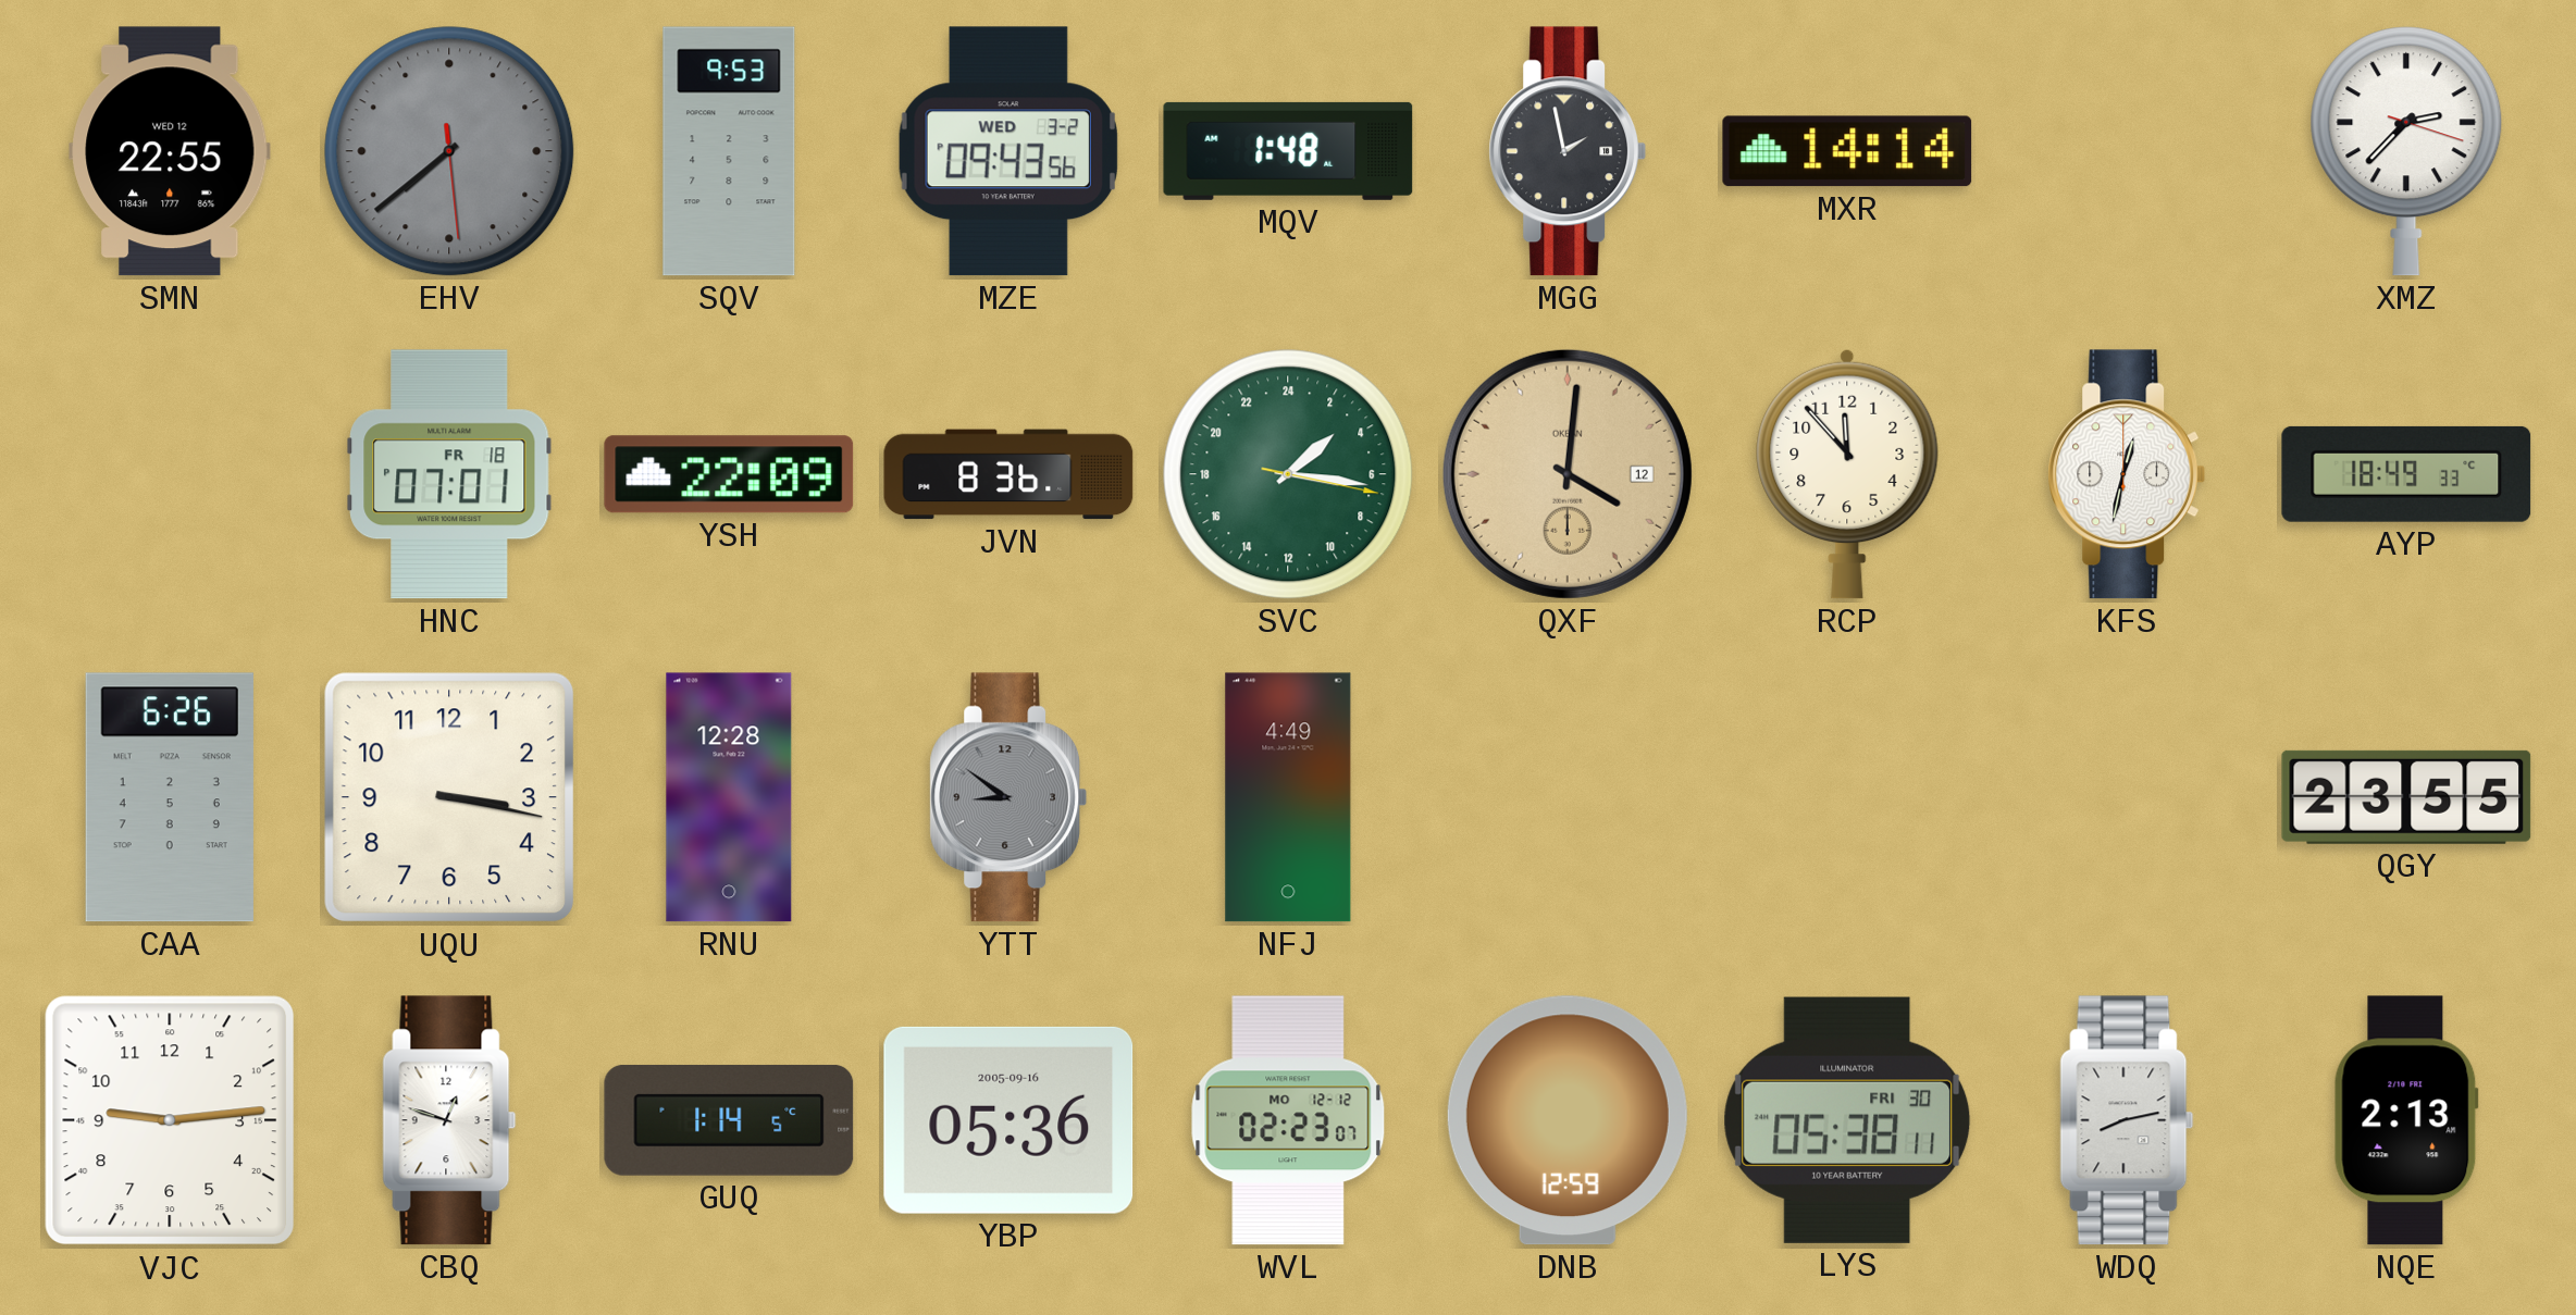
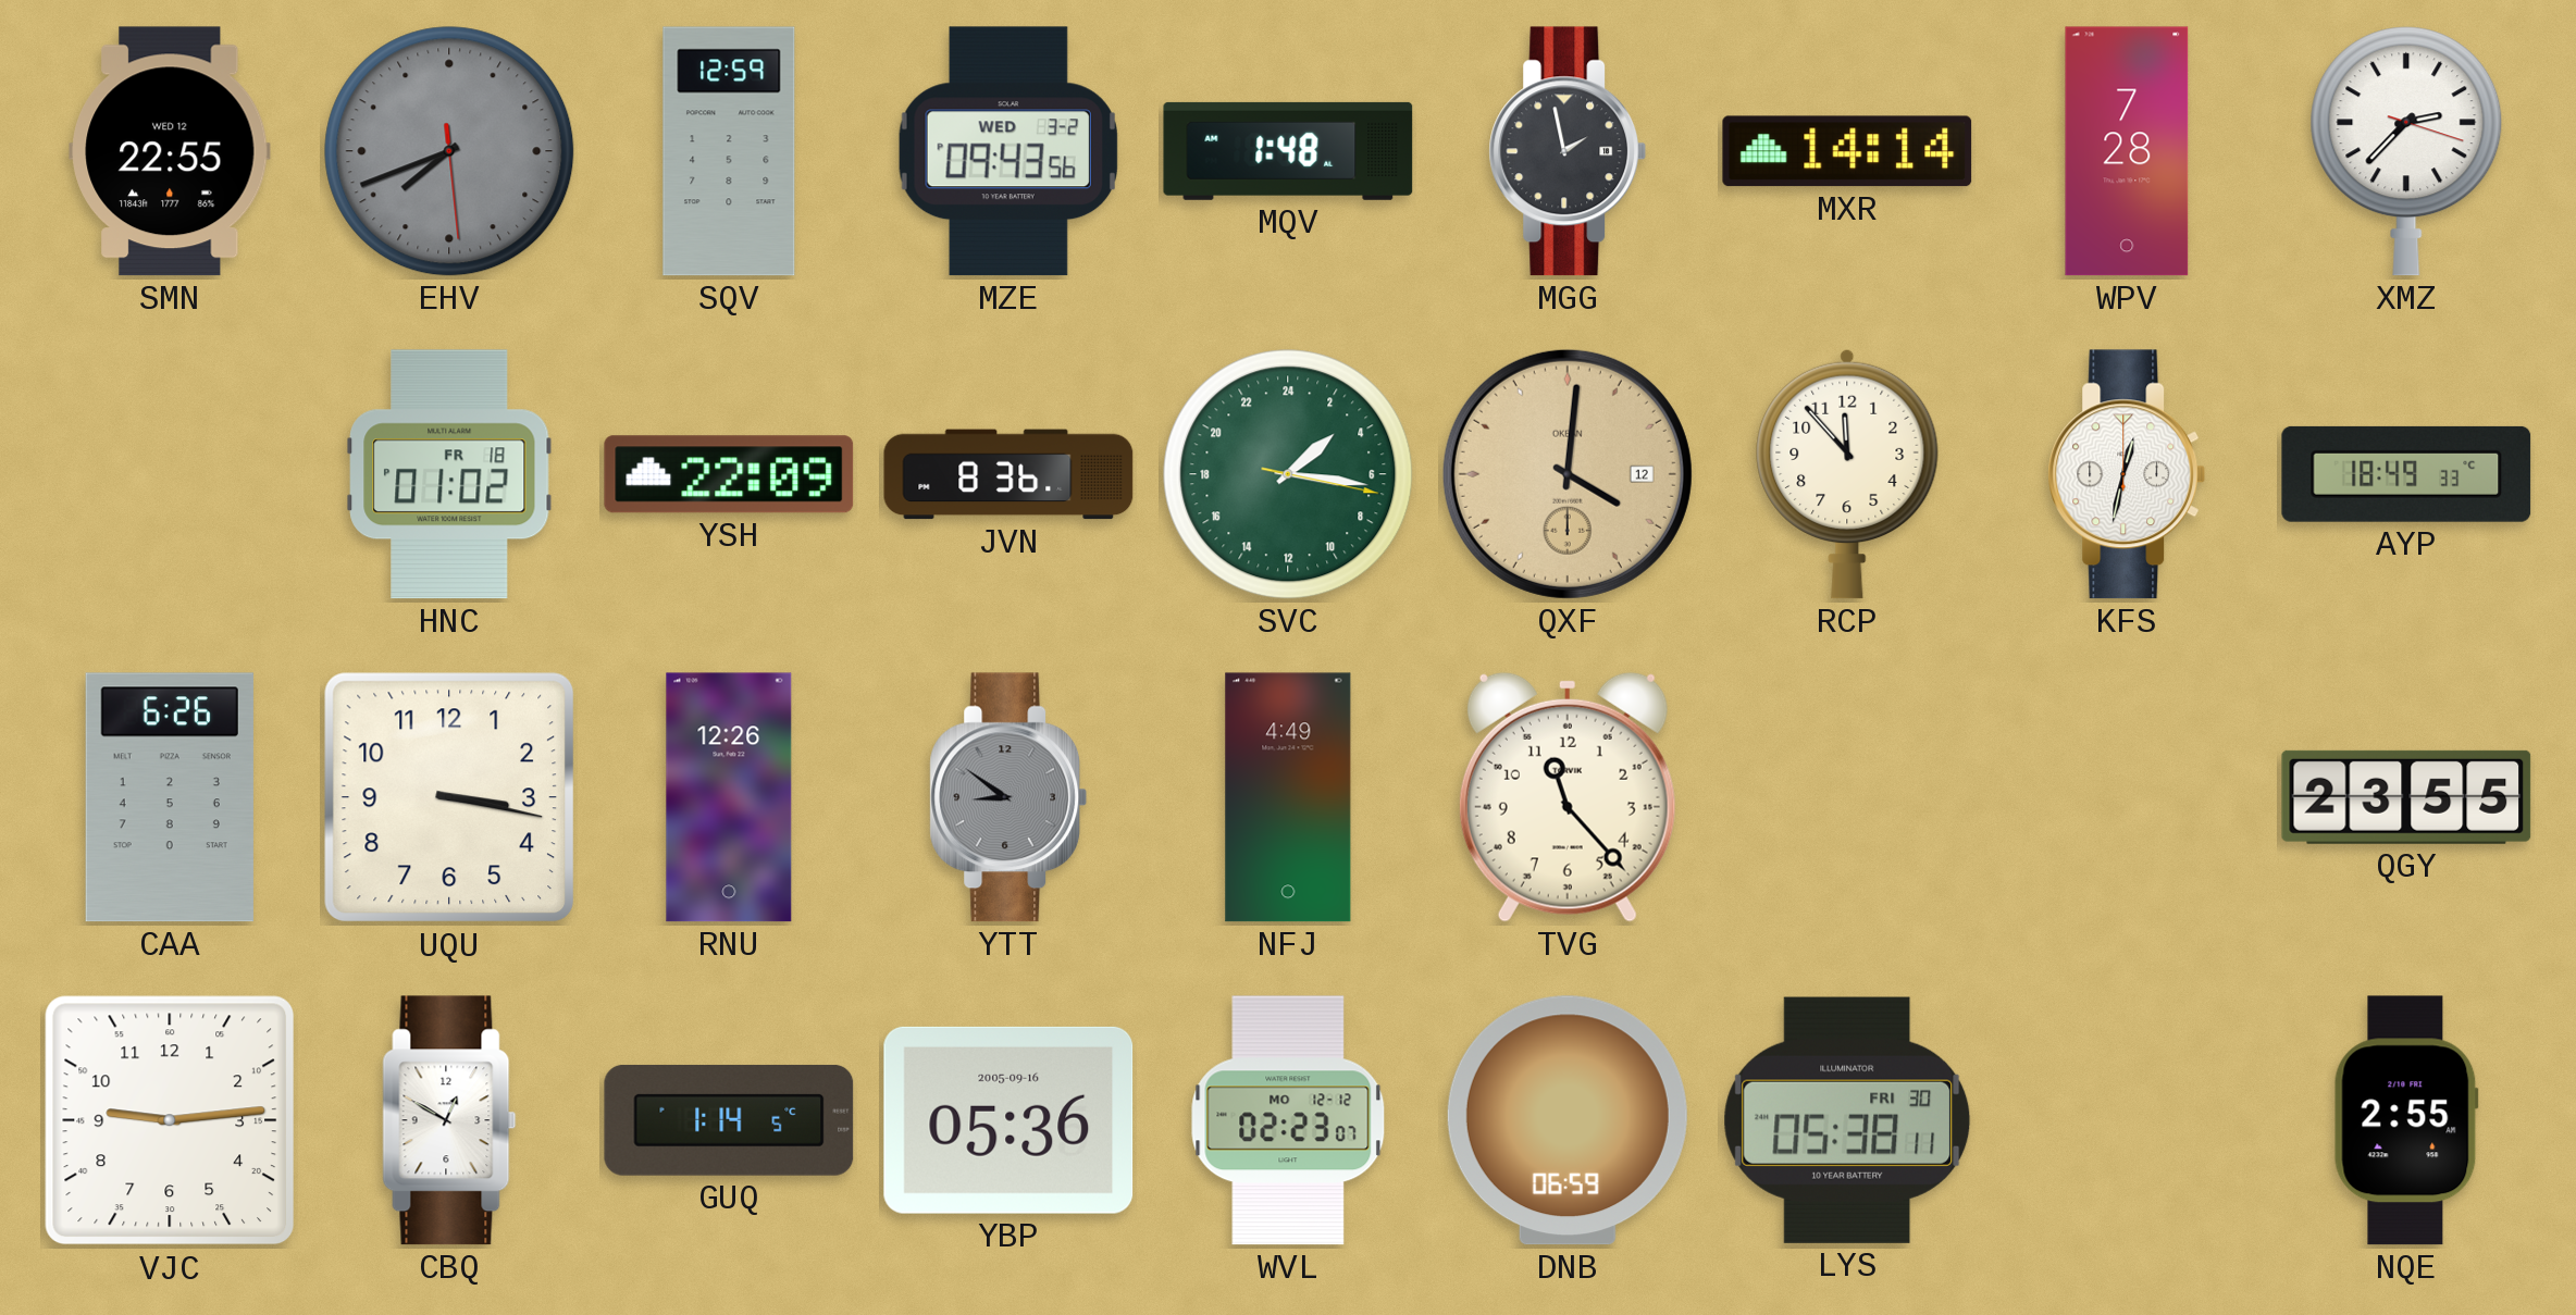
EHV: 7:38 -> 7:41 (449, 151)
SQV: 9:53 -> 12:59 (729, 151)
WPV: none -> 7:28 (2127, 151)
HNC: 07:01 -> 01:02 (449, 474)
RNU: 12:28 -> 12:26 (729, 797)
TVG: none -> 11:23 (1568, 797)
CBQ: 12:48 -> 12:50 (449, 1120)
DNB: 12:59 -> 06:59 (1568, 1120)
WDQ: 8:13 -> none (2127, 1120)
NQE: 2:13 -> 2:55 (2406, 1120)
